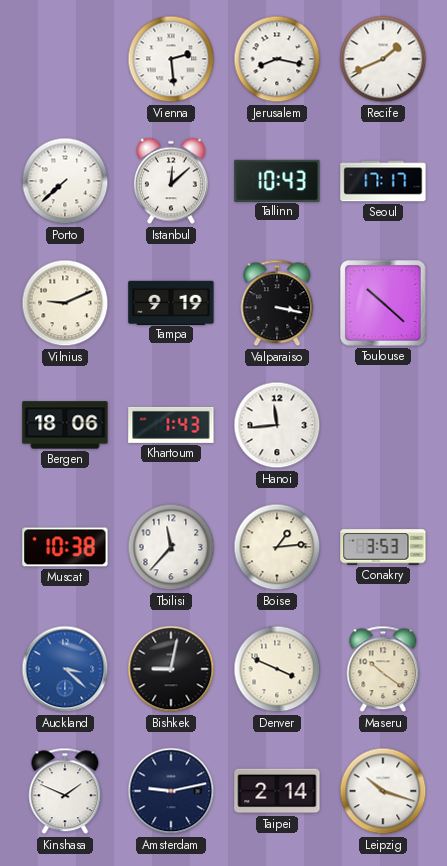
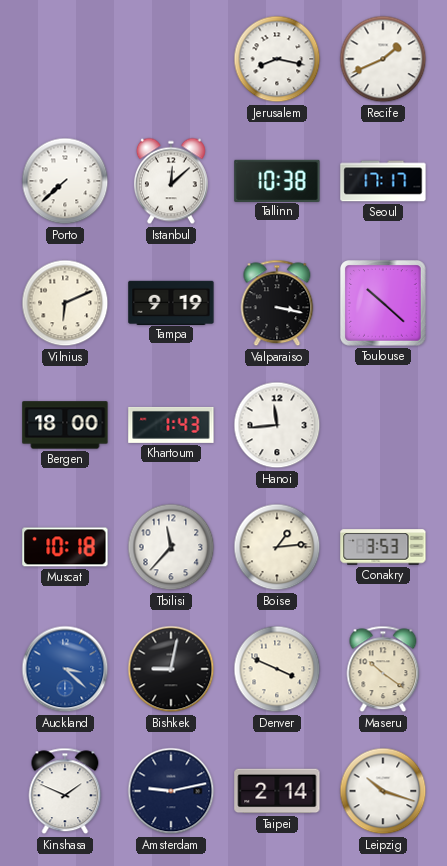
Vienna: 2:29 -> none (171, 59)
Tallinn: 10:43 -> 10:38 (277, 180)
Vilnius: 9:11 -> 6:11 (65, 303)
Bergen: 18:06 -> 18:00 (65, 425)
Muscat: 10:38 -> 10:18 (65, 547)
